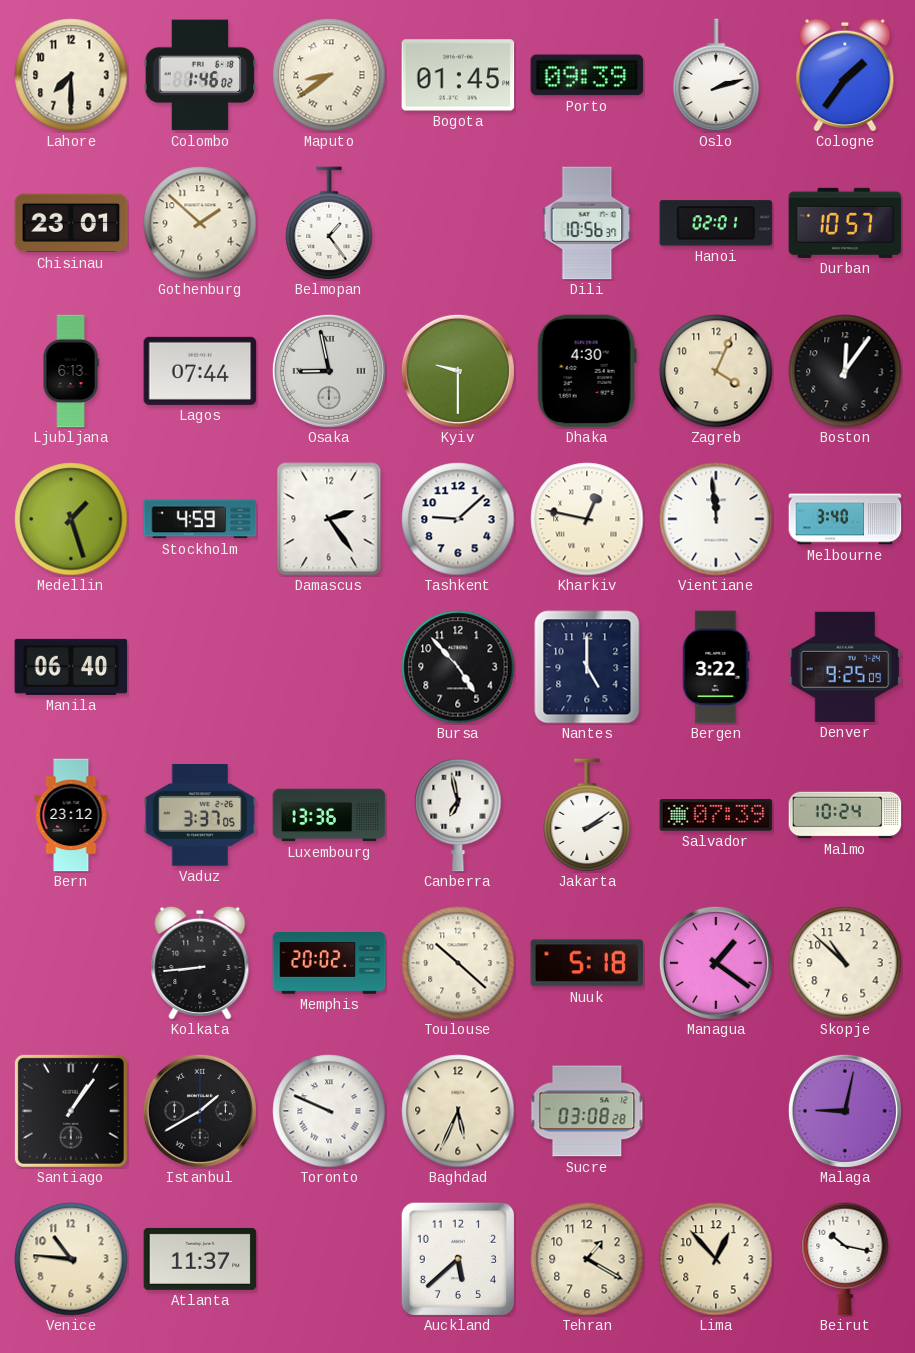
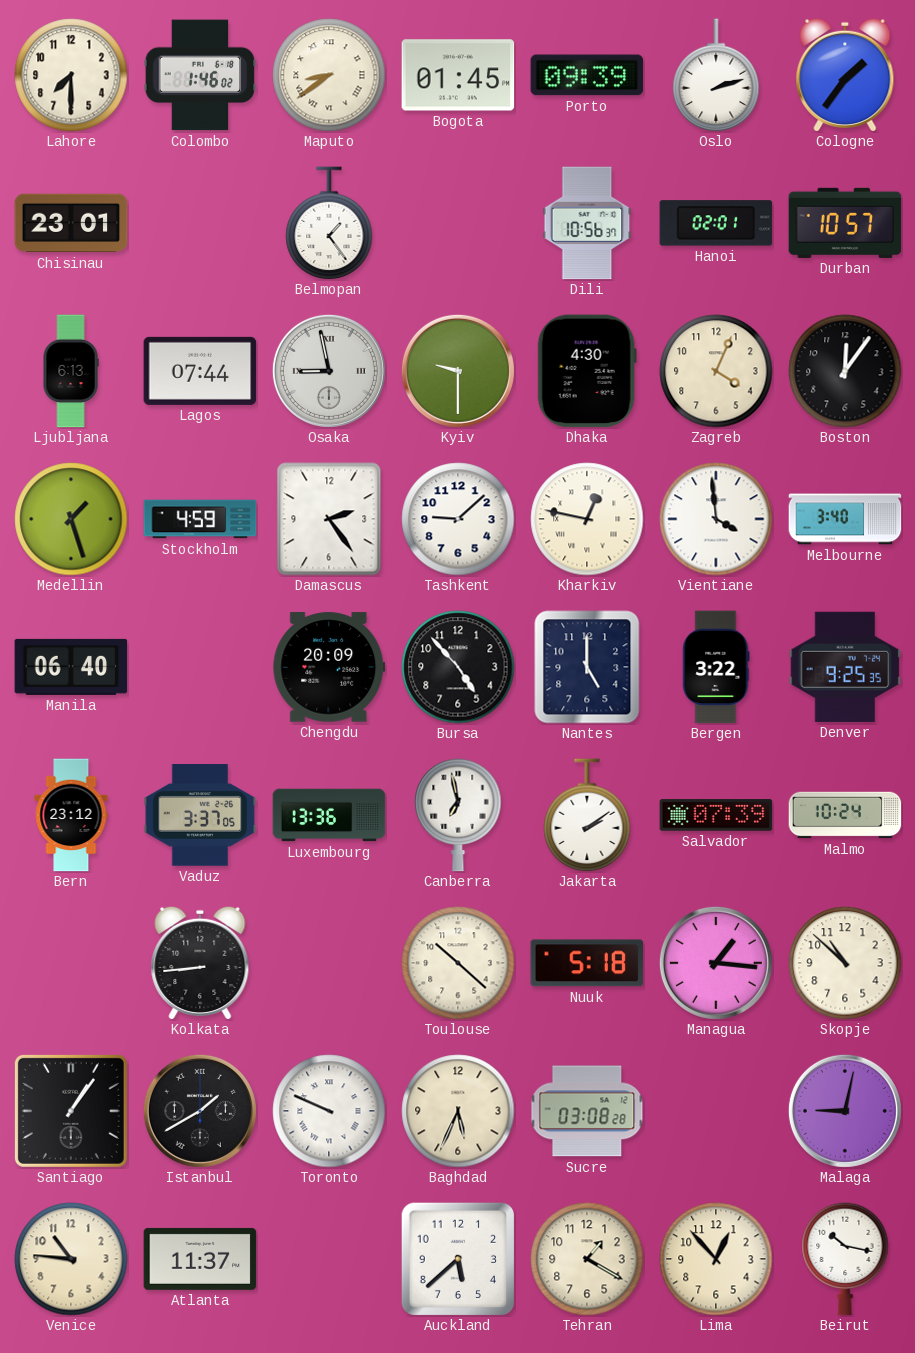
Gothenburg: 1:52 -> none (200, 223)
Vientiane: 11:59 -> 3:59 (716, 519)
Chengdu: none -> 20:09 (329, 667)
Denver: 9:25:09 -> 9:25:35 (845, 667)
Memphis: 20:02 -> none (329, 964)
Managua: 1:21 -> 1:16 (716, 963)
